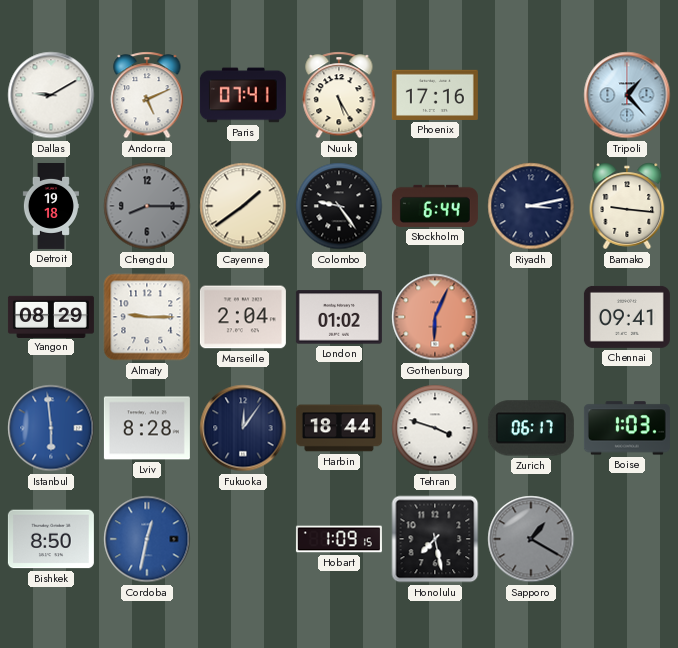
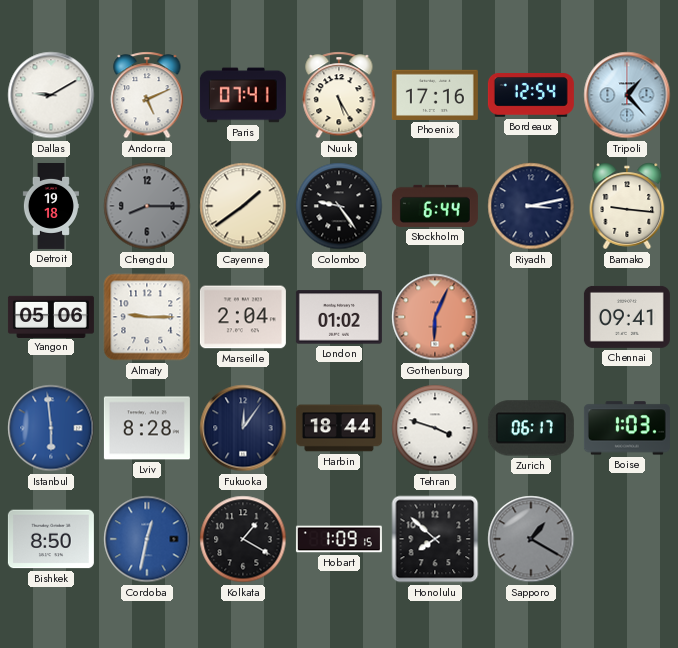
Bordeaux: none -> 12:54 (531, 96)
Yangon: 08:29 -> 05:06 (51, 316)
Kolkata: none -> 1:20 (243, 539)
Honolulu: 7:28 -> 7:52 (435, 539)
